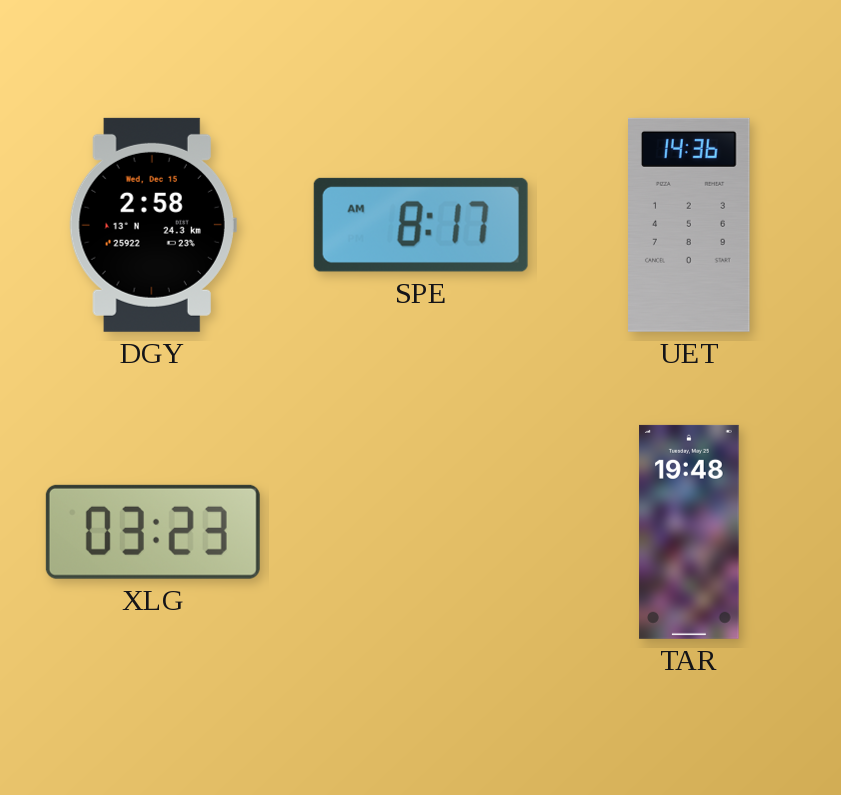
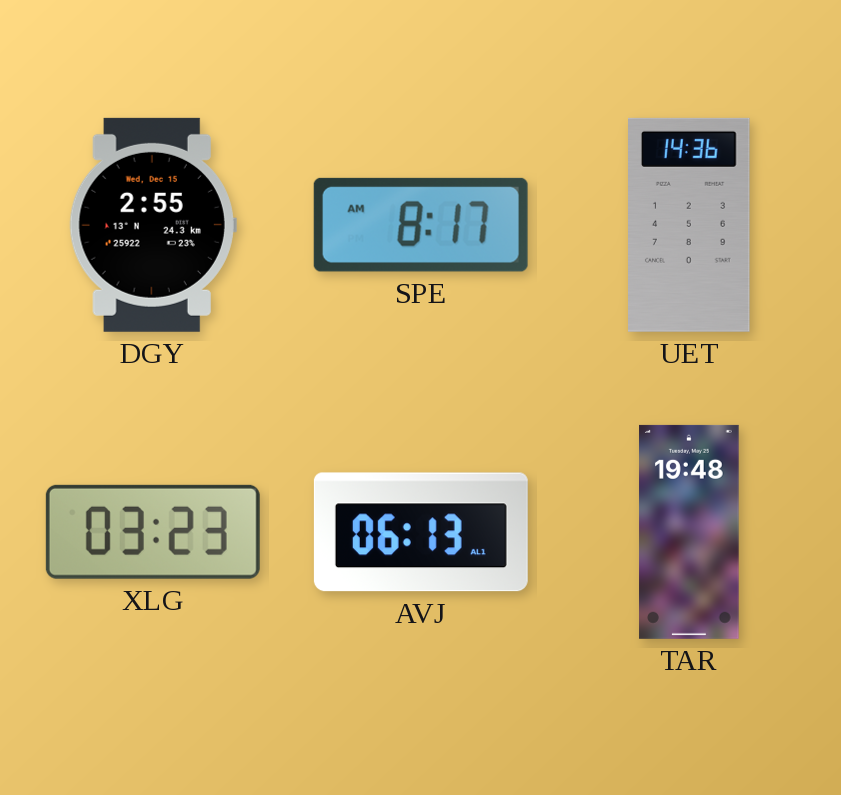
DGY: 2:58 -> 2:55 (153, 225)
AVJ: none -> 06:13 (421, 532)
